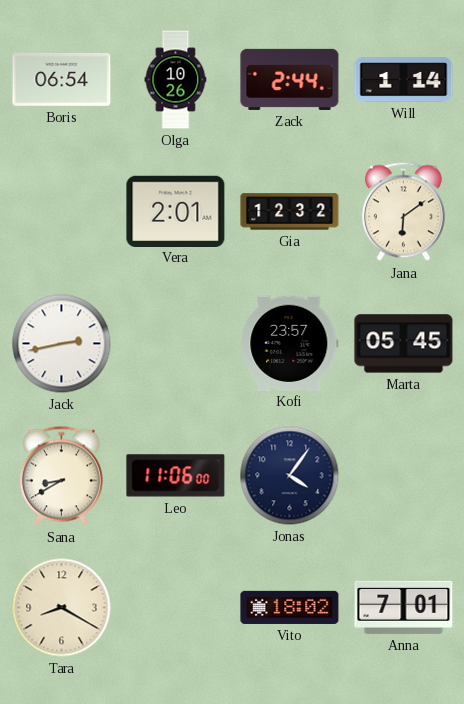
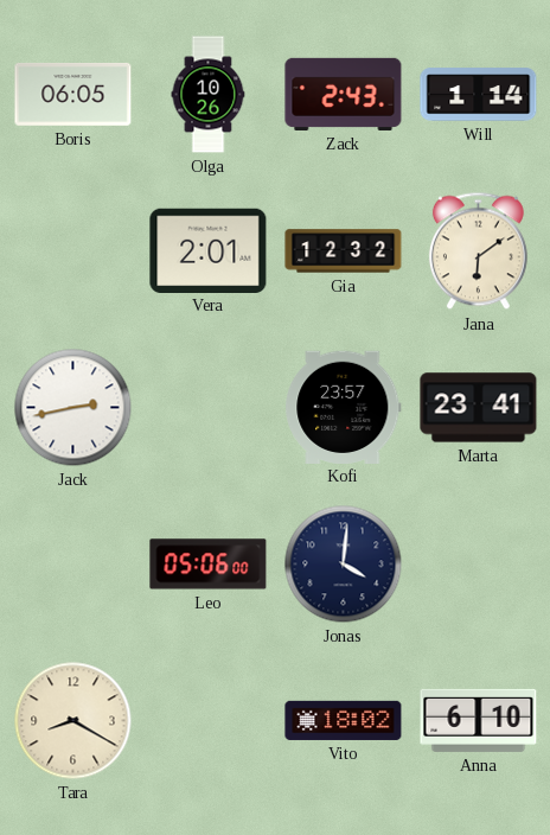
Boris: 06:54 -> 06:05 (73, 94)
Zack: 2:44 -> 2:43 (344, 94)
Marta: 05:45 -> 23:41 (479, 408)
Sana: 8:40 -> none (61, 476)
Leo: 11:06 -> 05:06 (209, 565)
Jonas: 4:06 -> 4:01 (344, 565)
Anna: 7:01 -> 6:10 (479, 720)
